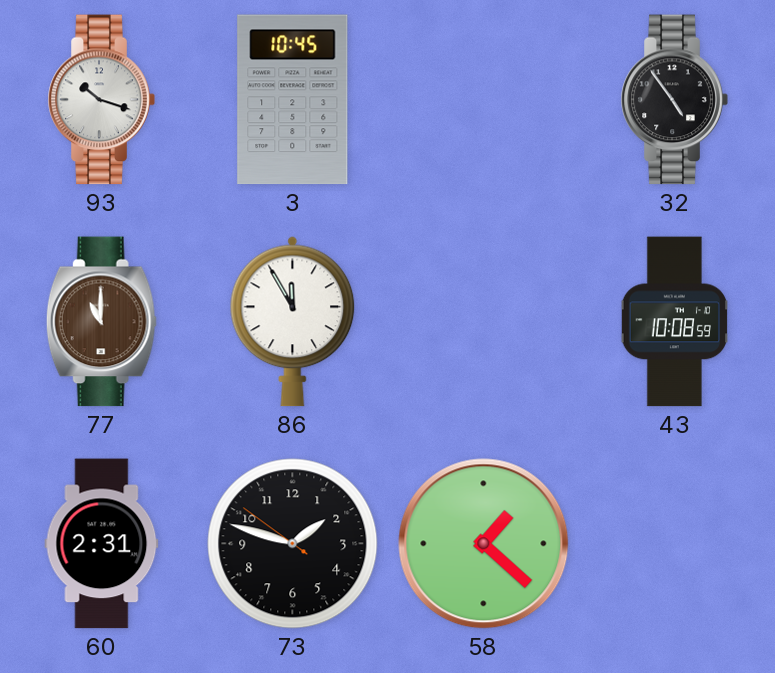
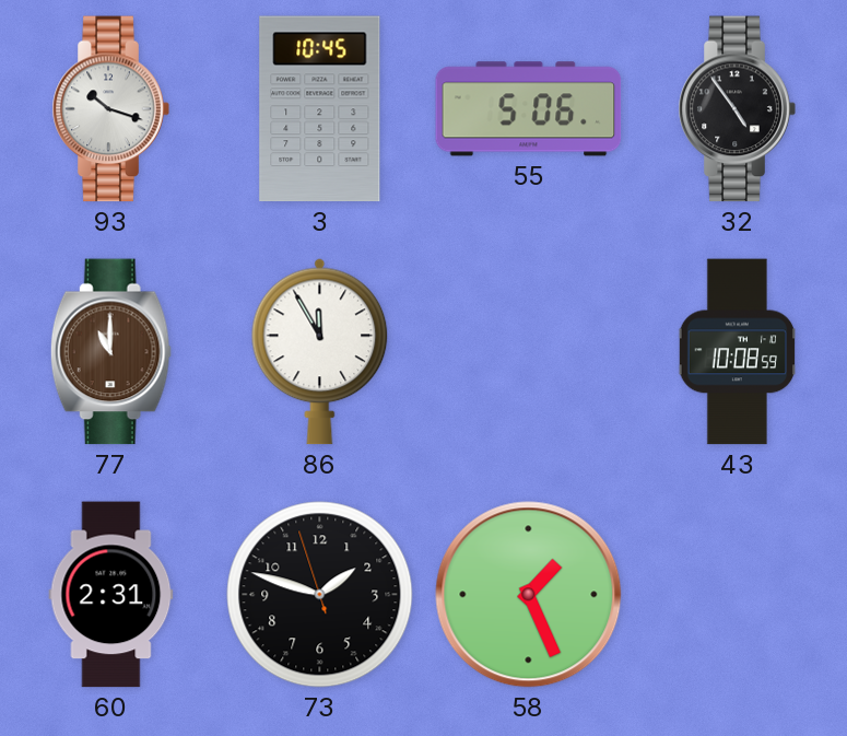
55: none -> 5:06 (529, 109)
73: 1:47:51 -> 1:47:57 (320, 595)
58: 1:22 -> 1:26 (529, 595)
